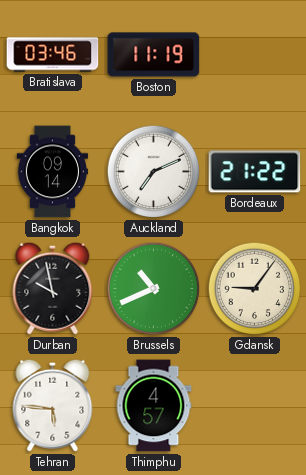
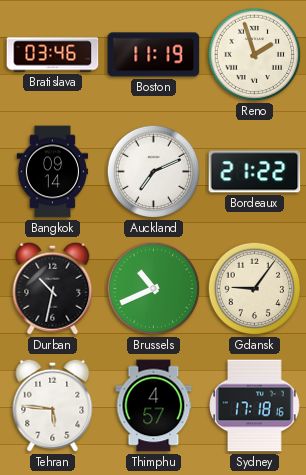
Reno: none -> 1:57 (255, 55)
Durban: 9:58 -> 10:32 (53, 288)
Sydney: none -> 17:18 (255, 406)
